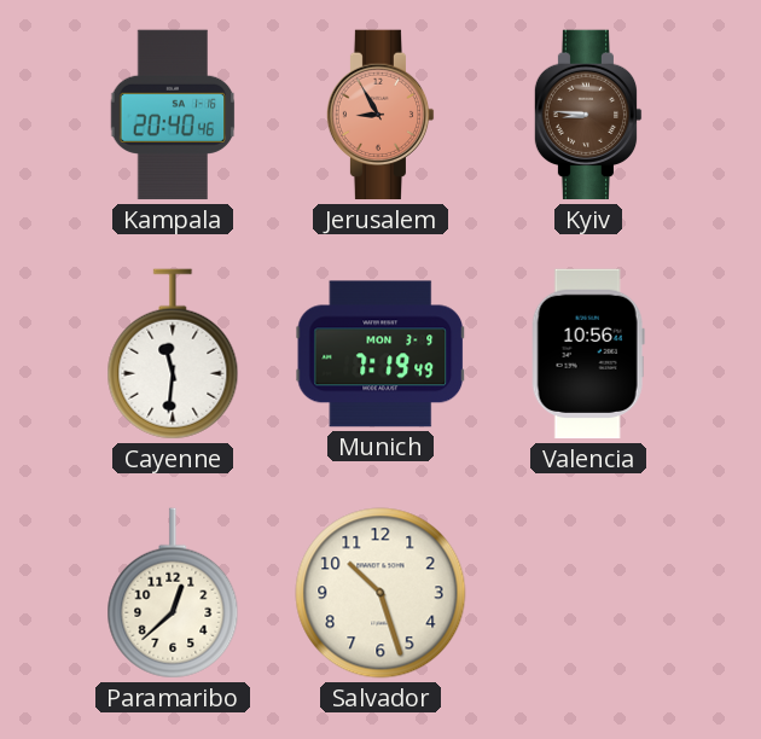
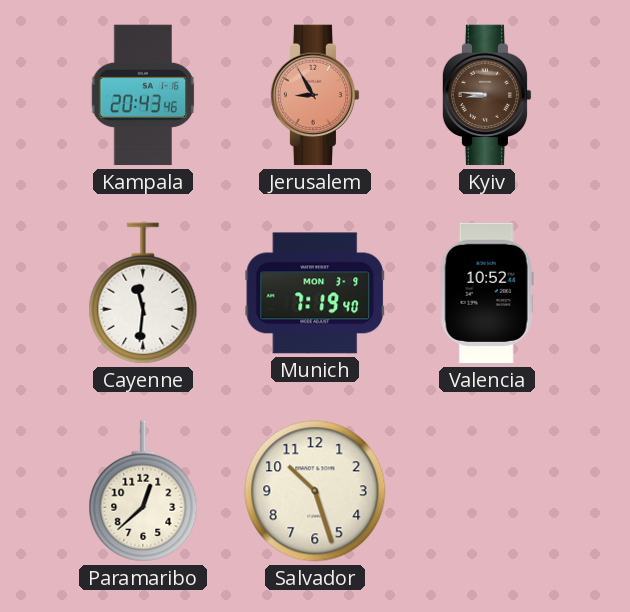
Kampala: 20:40 -> 20:43 (143, 95)
Munich: 7:19:49 -> 7:19:40 (315, 293)
Valencia: 10:56 -> 10:52 (487, 293)
